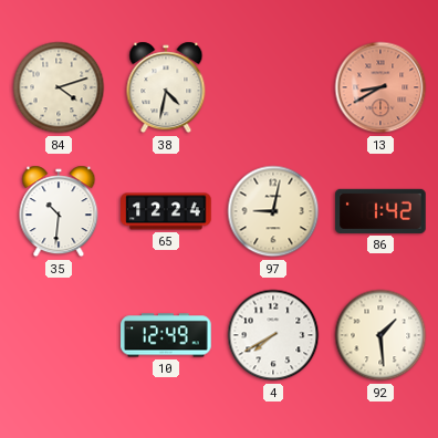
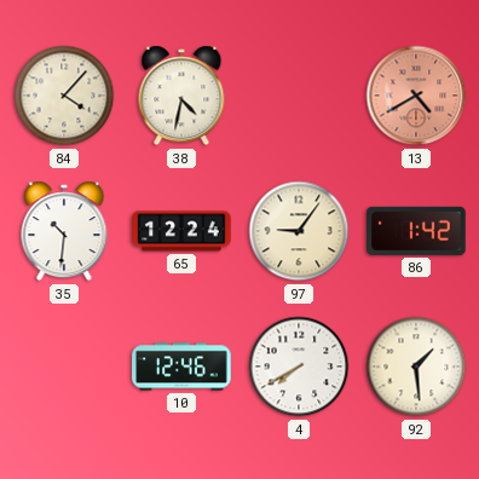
84: 4:12 -> 4:07 (64, 96)
13: 8:40 -> 4:40 (416, 96)
97: 9:02 -> 9:06 (299, 231)
10: 12:49 -> 12:46 (181, 367)
